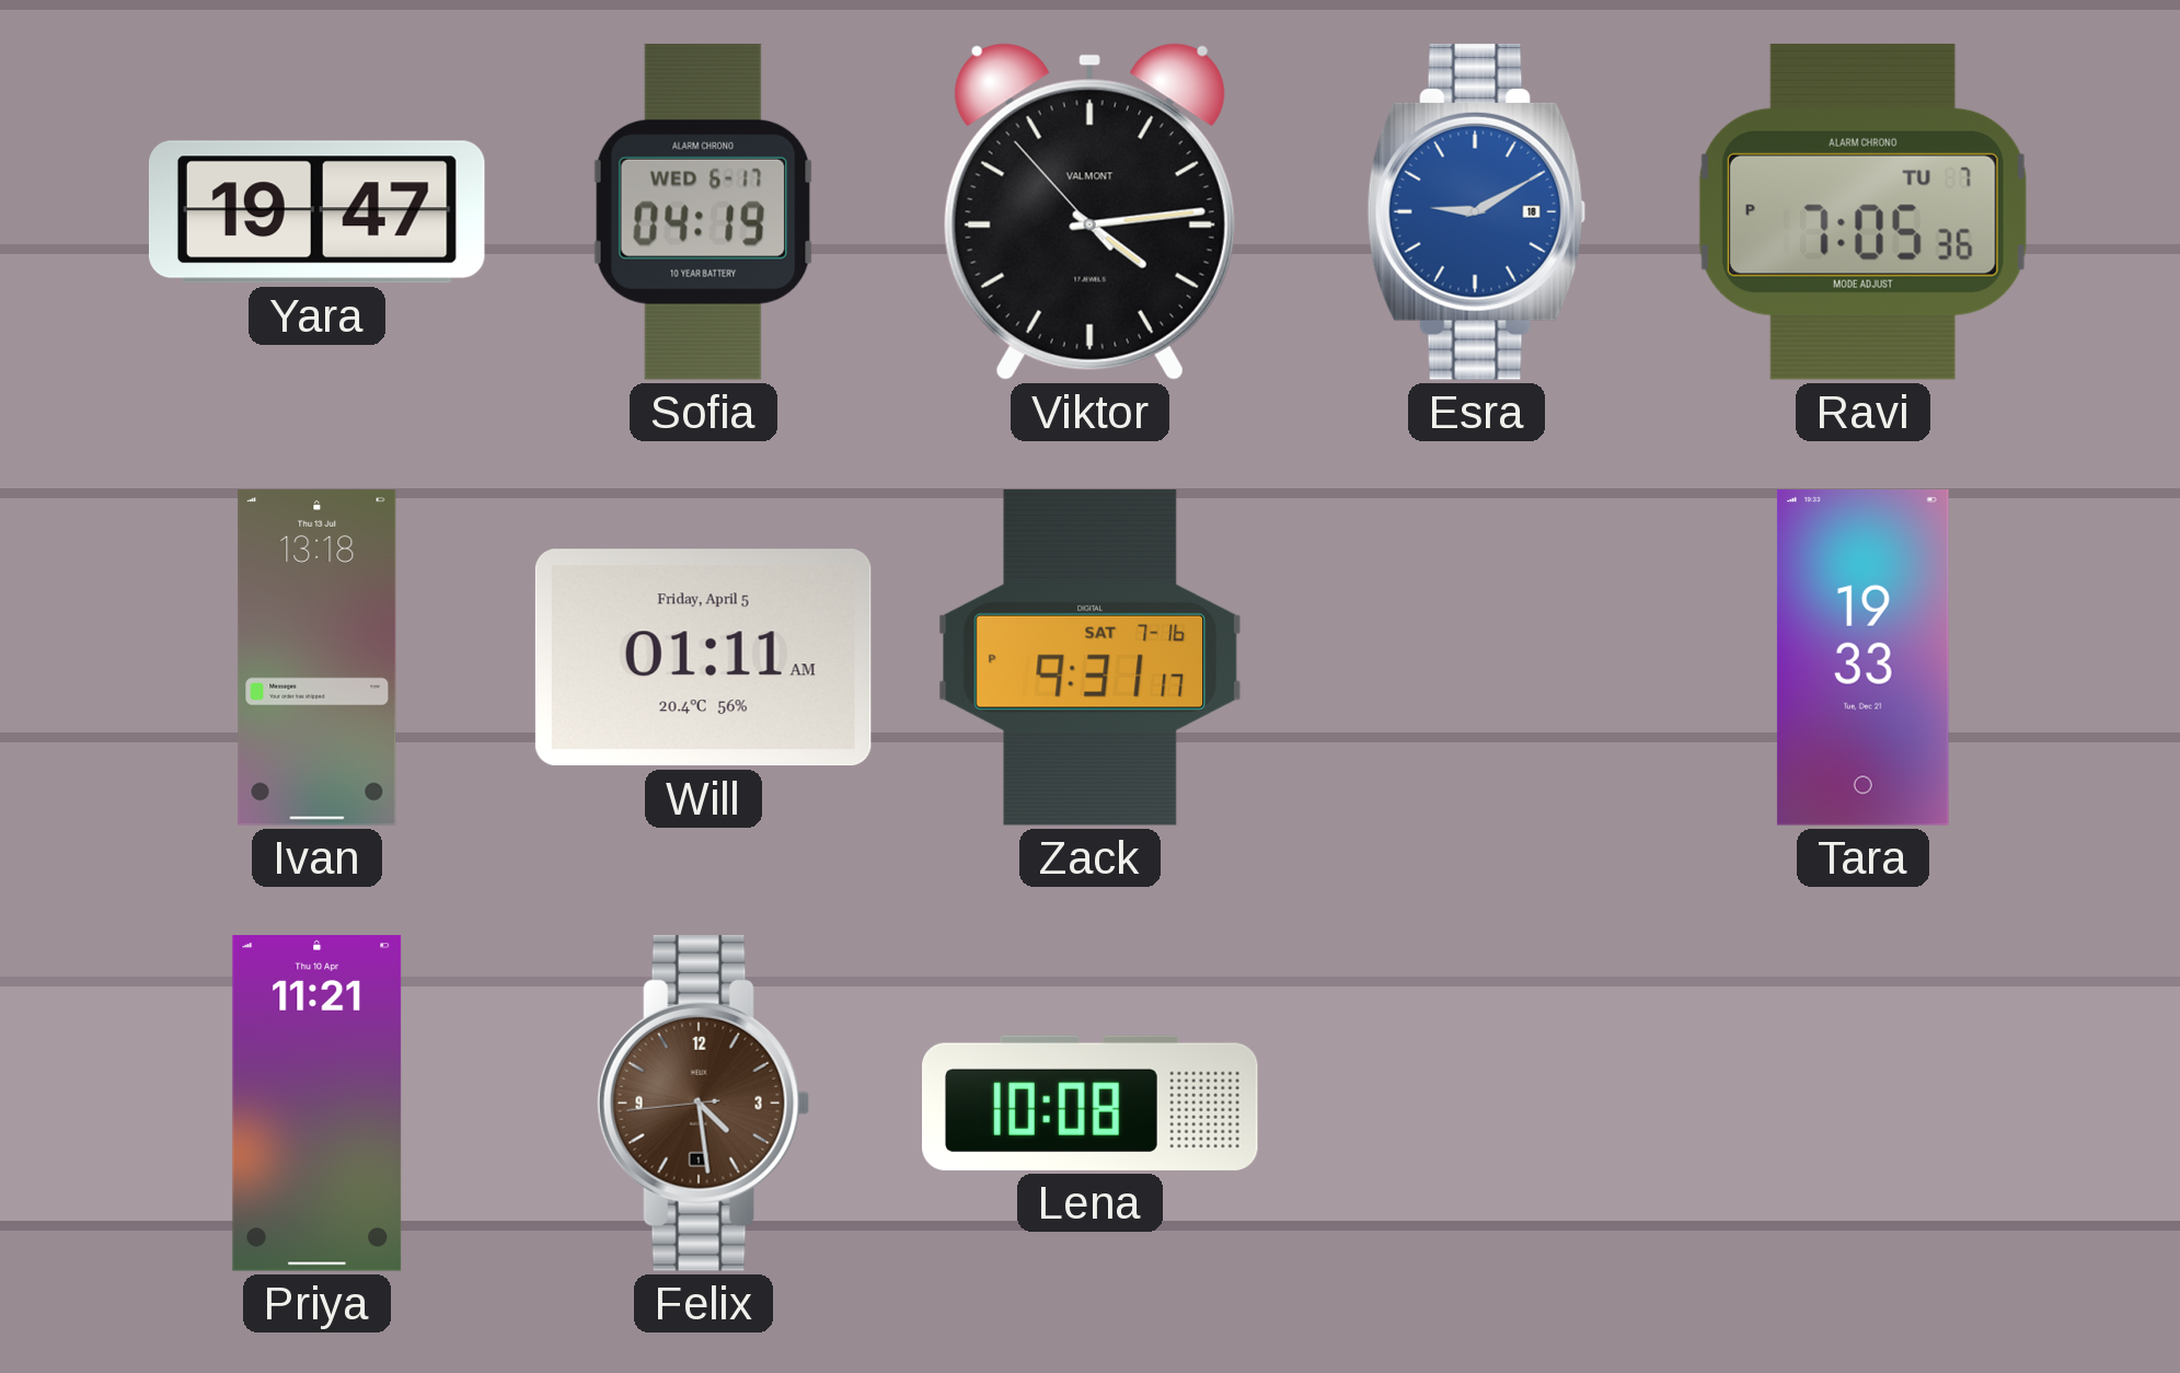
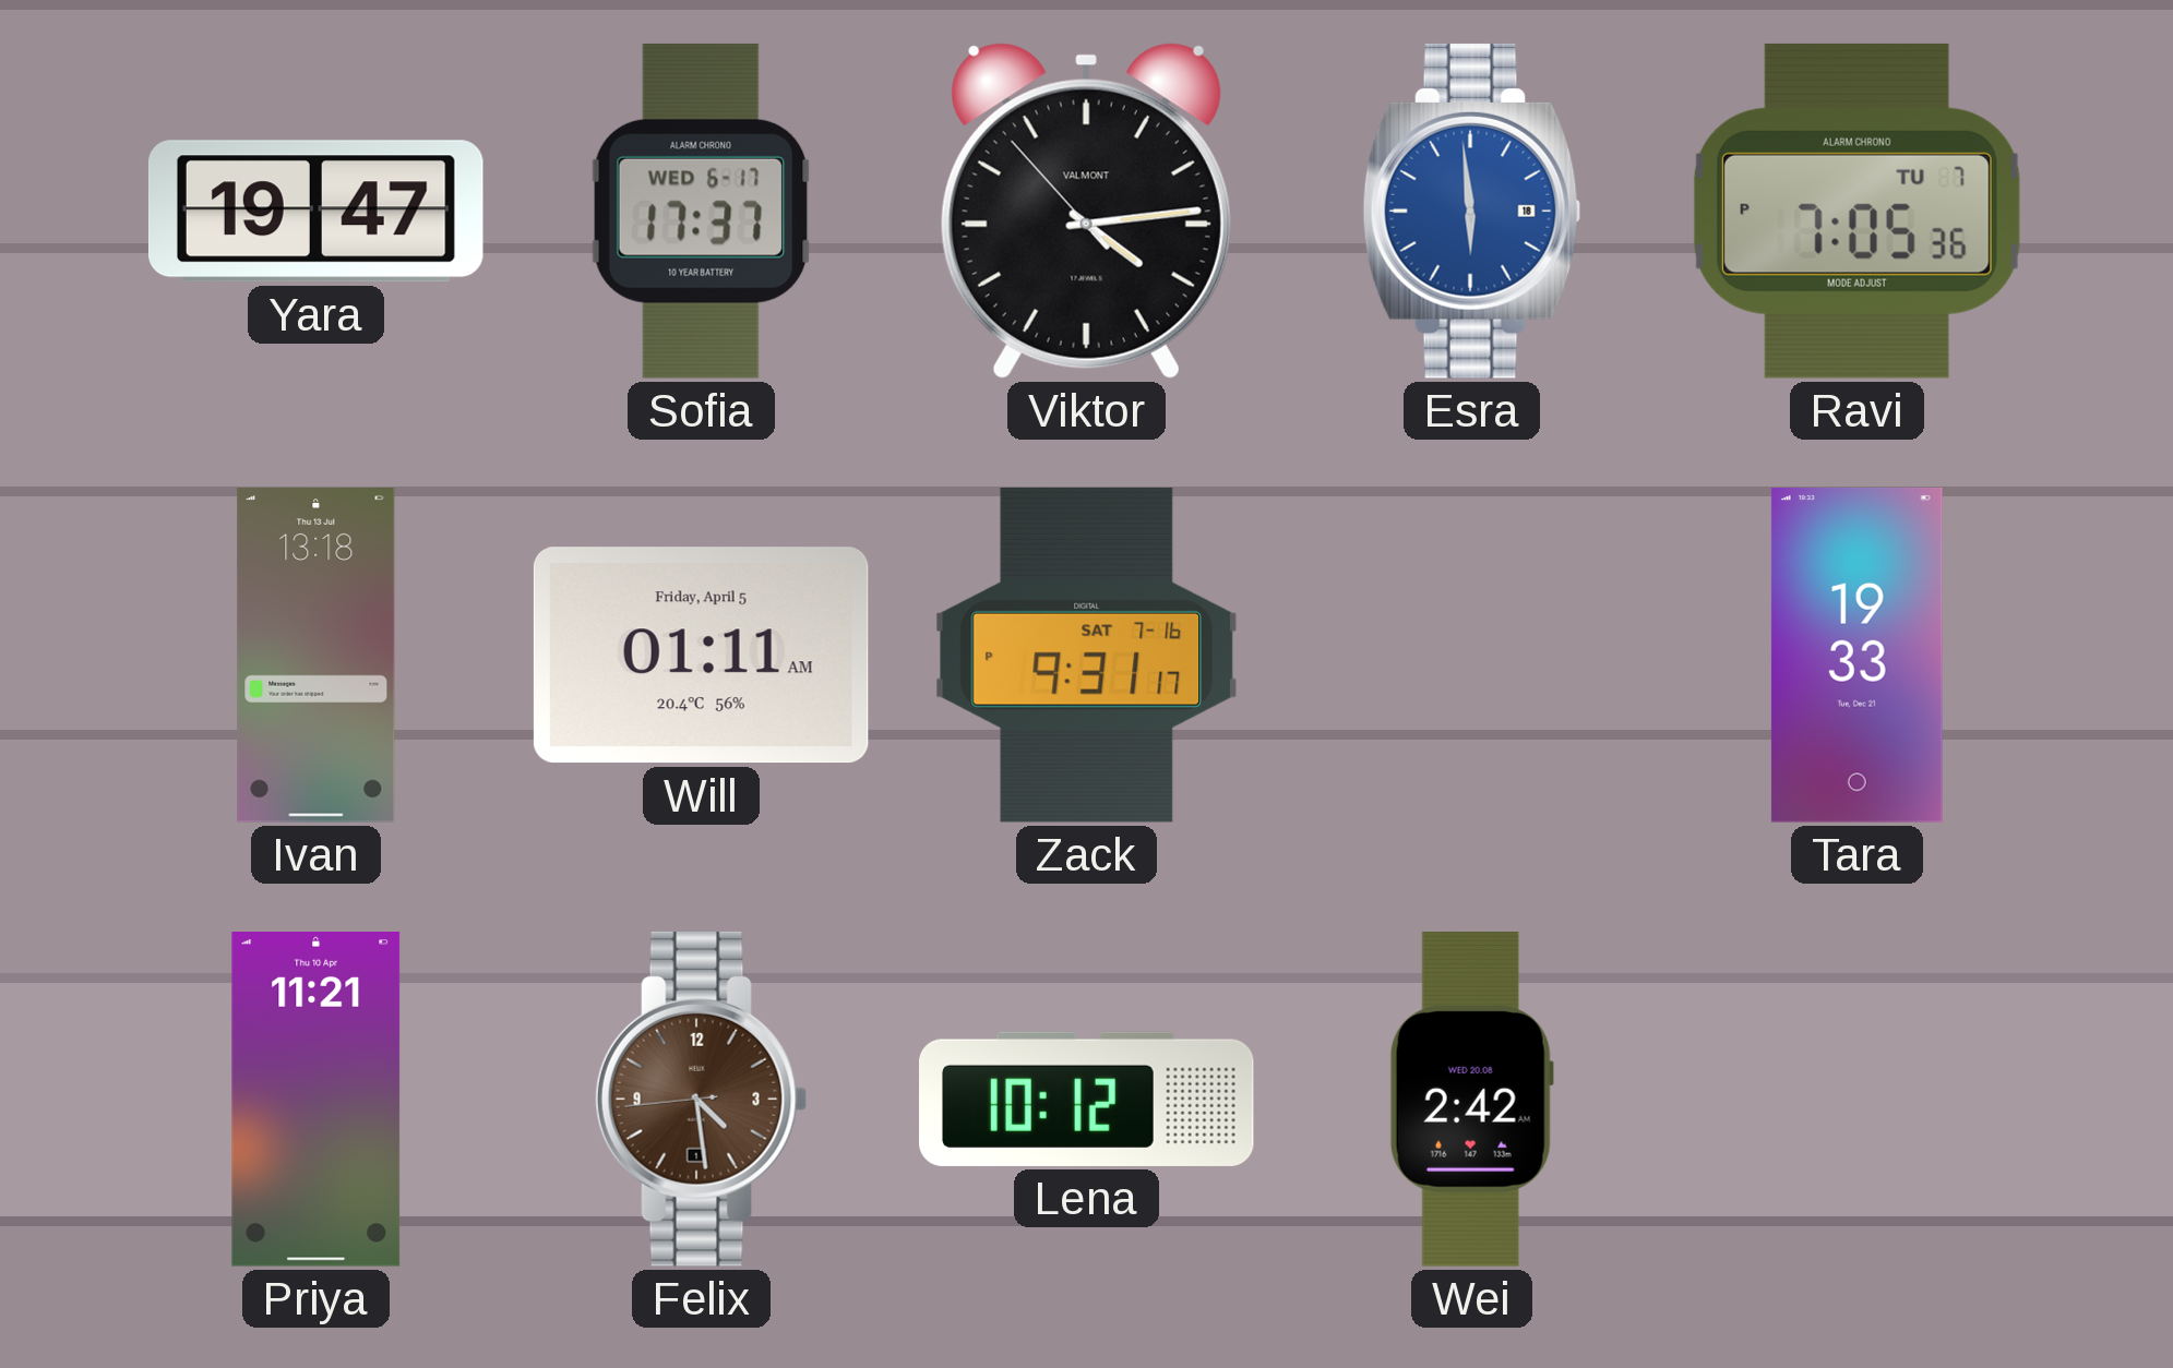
Sofia: 04:19 -> 17:37 (701, 211)
Esra: 9:10 -> 5:59 (1472, 211)
Lena: 10:08 -> 10:12 (1087, 1099)
Wei: none -> 2:42 (1471, 1100)
